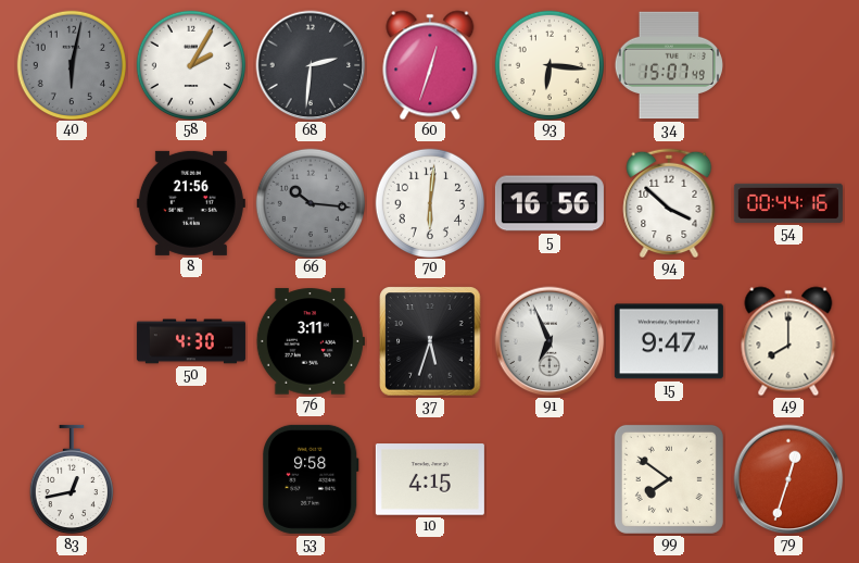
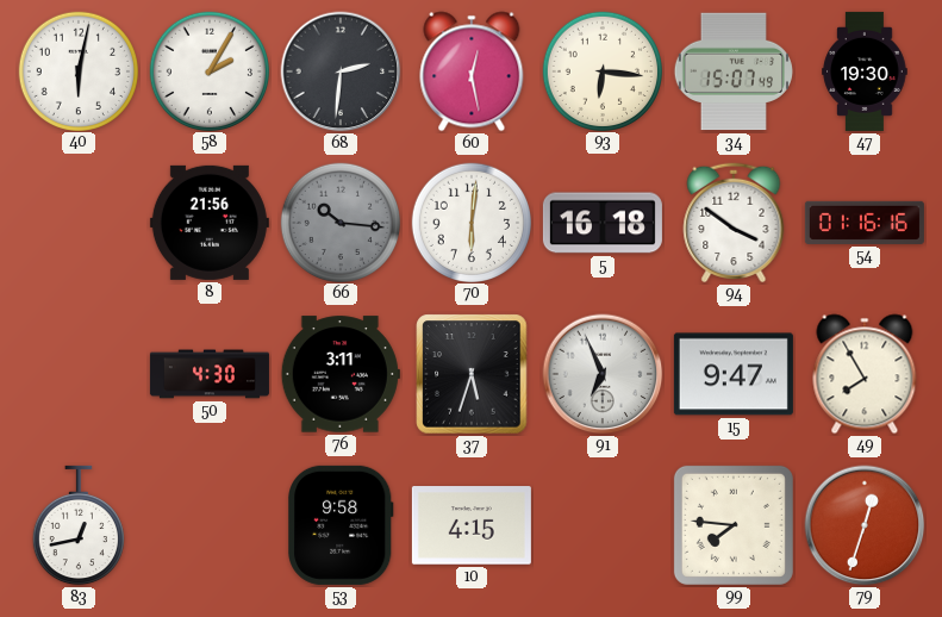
40 dial: grey -> white (77, 70)
60: 12:33 -> 12:28 (472, 71)
47: none -> 19:30 (865, 71)
5: 16:56 -> 16:18 (603, 223)
94: 3:52 -> 3:51 (734, 223)
54: 00:44 -> 01:16 (865, 223)
49: 8:00 -> 7:55 (865, 374)
99: 7:51 -> 7:46 (734, 525)
